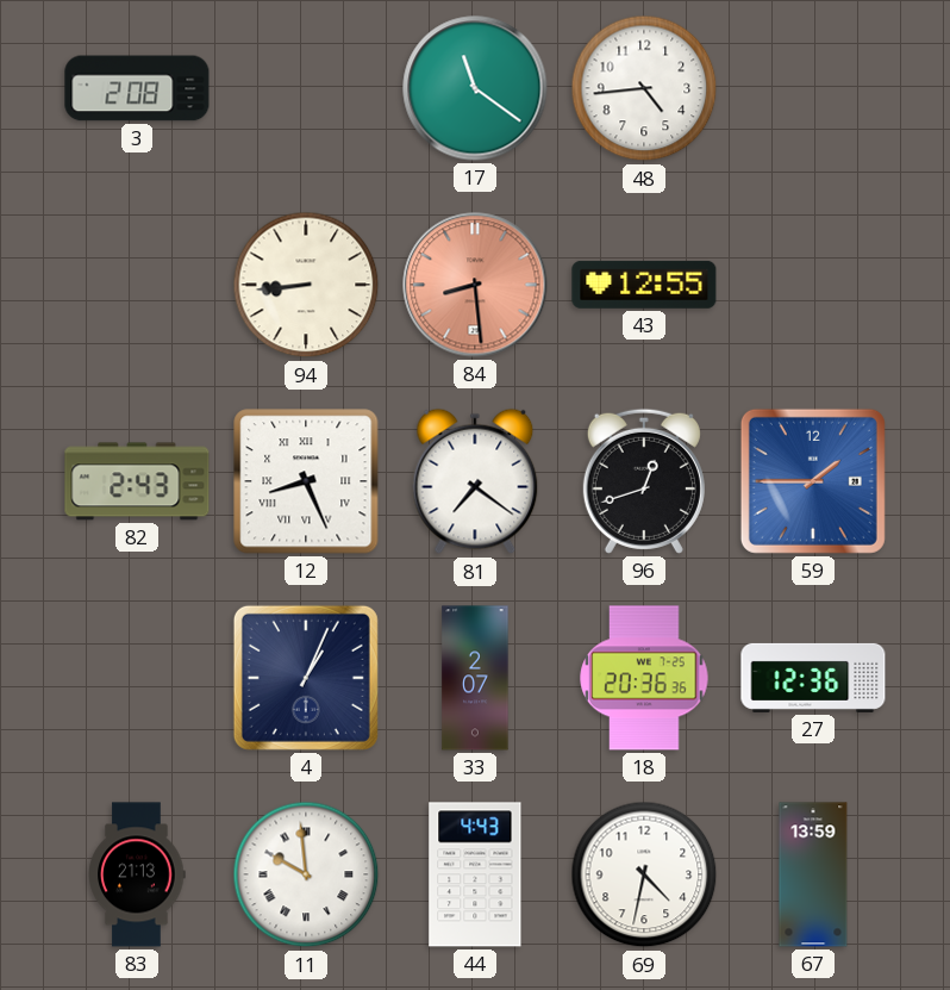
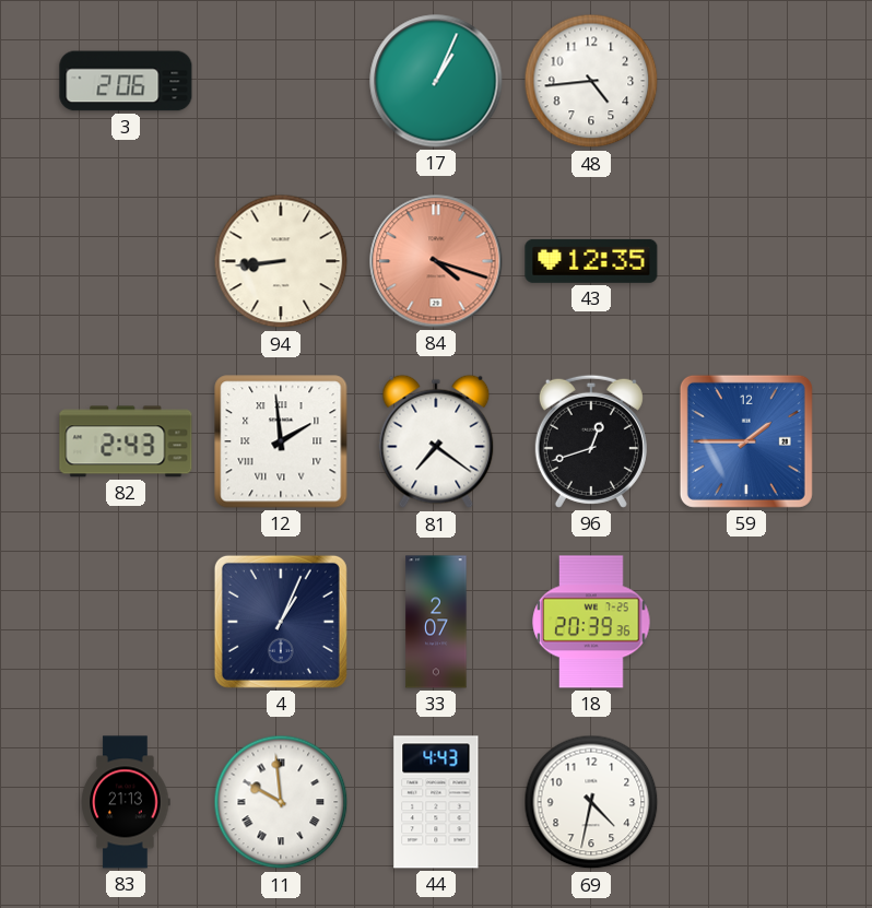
3: 2:08 -> 2:06 (126, 81)
17: 11:21 -> 1:04 (436, 81)
84: 8:29 -> 4:18 (436, 261)
43: 12:55 -> 12:35 (591, 261)
12: 8:26 -> 1:59 (281, 441)
18: 20:36 -> 20:39 (591, 622)
27: 12:36 -> none (813, 678)
67: 13:59 -> none (813, 874)
